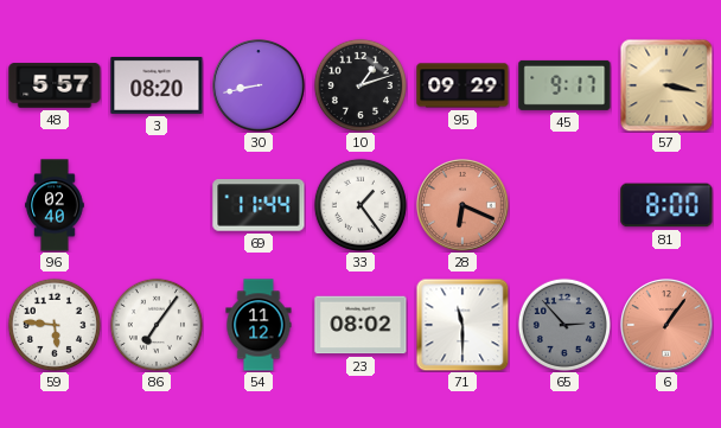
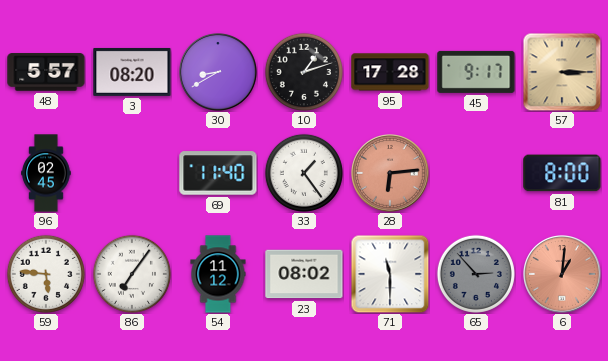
30: 8:43 -> 8:40 (219, 73)
95: 09:29 -> 17:28 (390, 72)
57: 3:17 -> 3:15 (562, 72)
96: 02:40 -> 02:45 (46, 173)
69: 11:44 -> 11:40 (218, 173)
28: 6:19 -> 6:14 (391, 174)
6: 1:06 -> 1:01 (563, 275)
